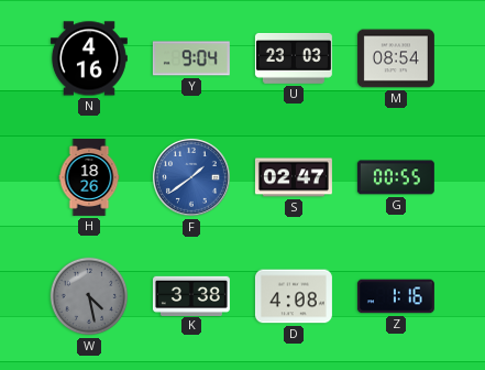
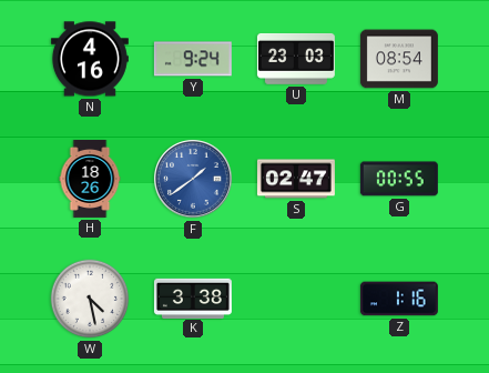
Y: 9:04 -> 9:24 (193, 59)
W dial: grey -> white (90, 299)
D: 4:08 -> none (294, 296)
